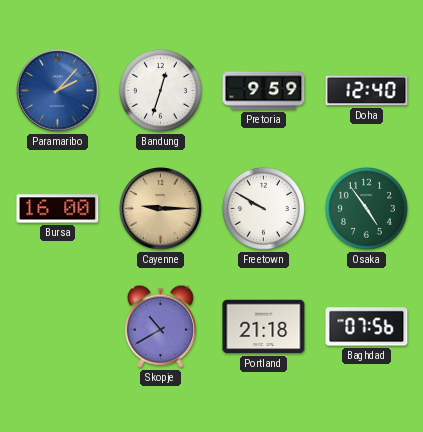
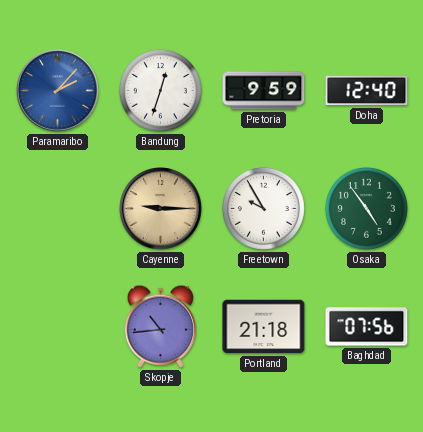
Bursa: 16:00 -> none (58, 209)
Freetown: 9:50 -> 9:55 (263, 208)
Skopje: 10:40 -> 10:44 (160, 326)
